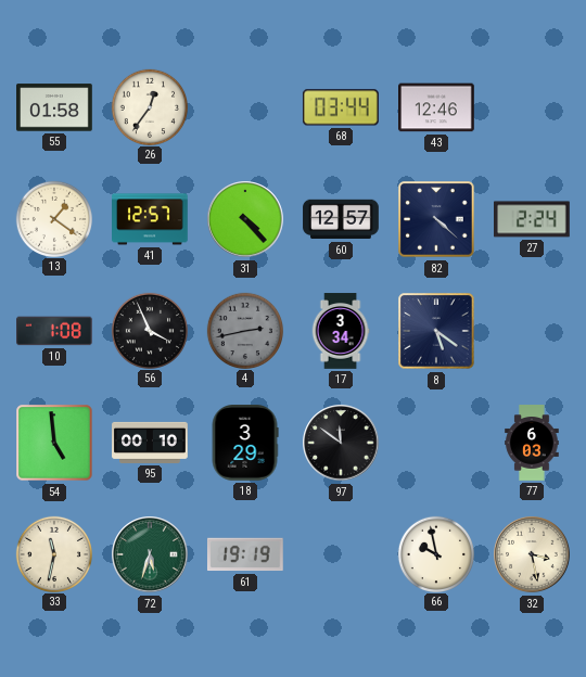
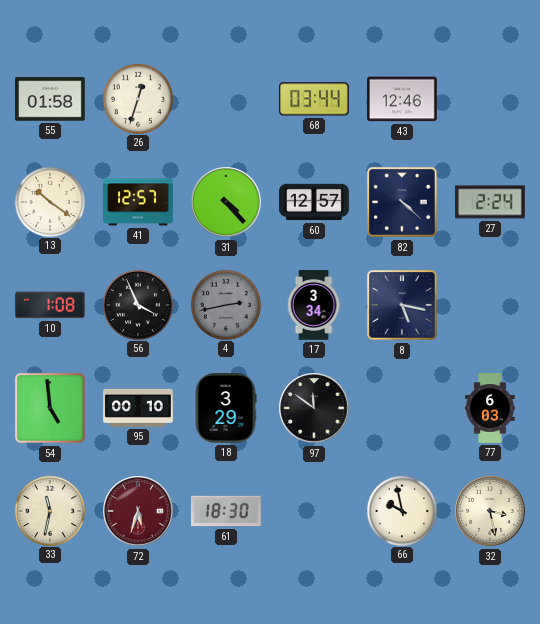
26: 12:36 -> 12:33 (137, 98)
13: 1:21 -> 10:21 (49, 201)
8: 5:21 -> 5:17 (402, 305)
72 dial: green -> burgundy (138, 511)
61: 19:19 -> 18:30 (226, 511)
